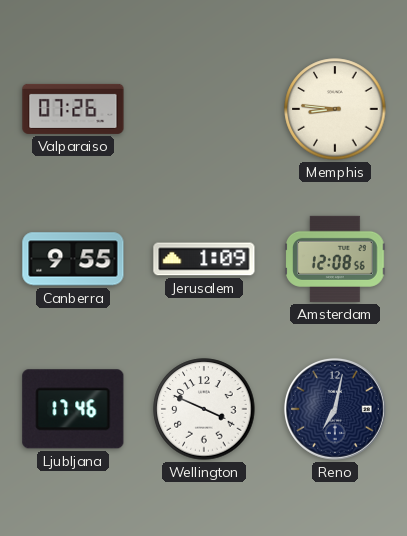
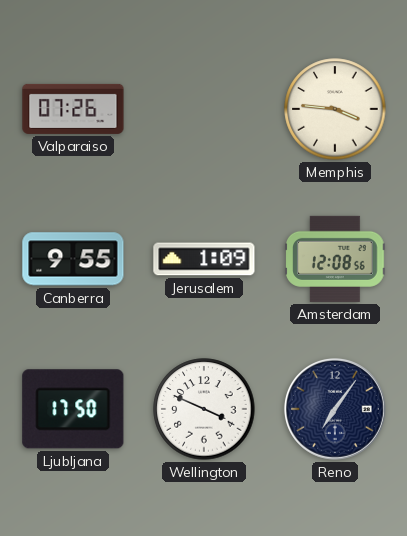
Memphis: 8:46 -> 3:46 (335, 109)
Ljubljana: 17:46 -> 17:50 (73, 409)
Reno: 7:02 -> 7:06 (335, 409)
